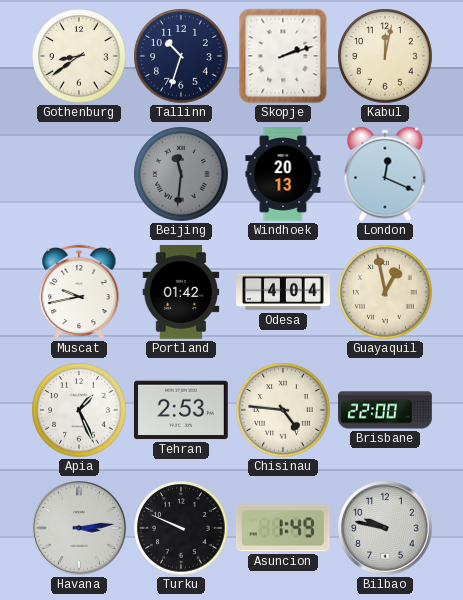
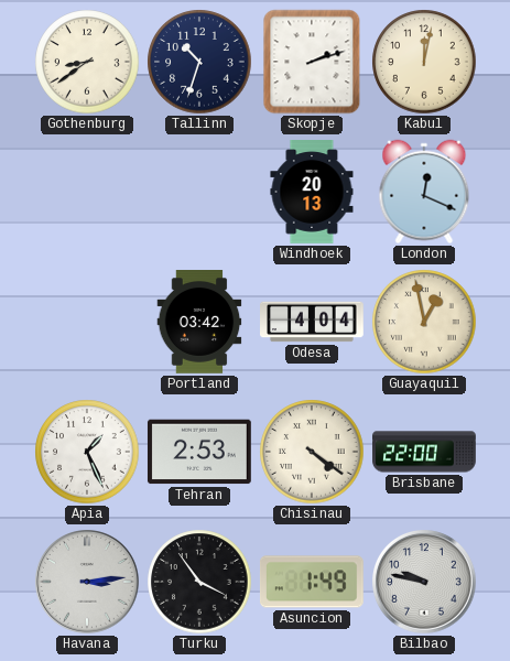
Beijing: 11:31 -> none (181, 174)
Muscat: 9:43 -> none (79, 292)
Portland: 01:42 -> 03:42 (199, 323)
Chisinau: 4:46 -> 4:21 (312, 452)
Turku: 9:49 -> 3:54 (199, 582)
